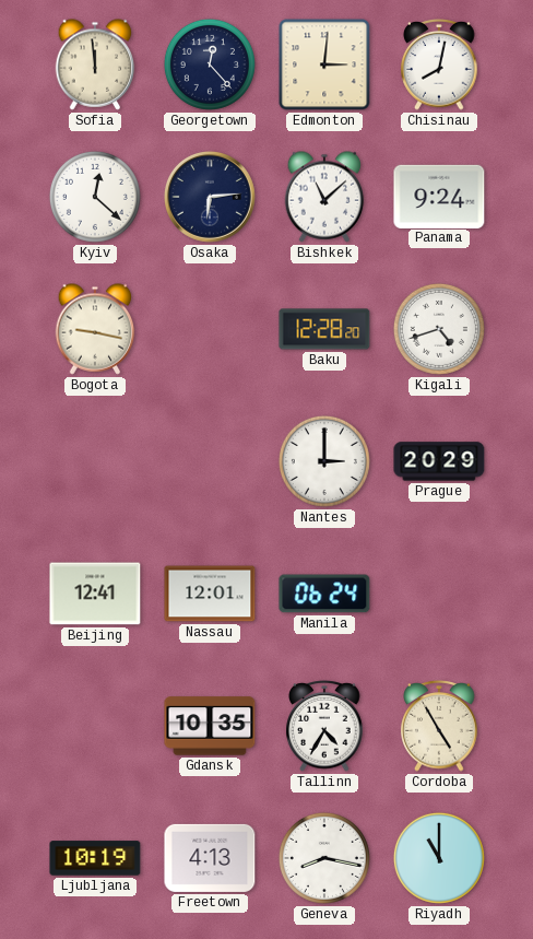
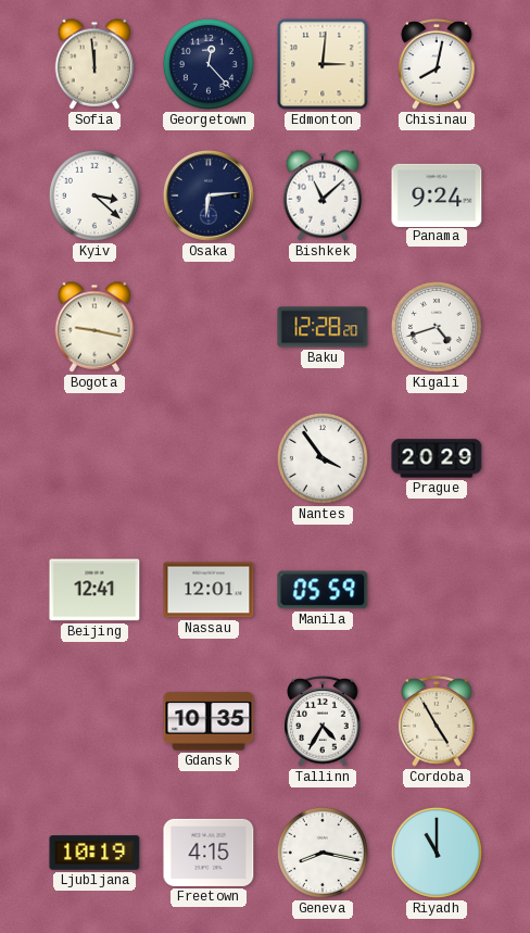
Kyiv: 12:22 -> 3:22 (94, 196)
Nantes: 3:00 -> 3:54 (323, 458)
Manila: 06:24 -> 05:59 (323, 590)
Freetown: 4:13 -> 4:15 (209, 853)
